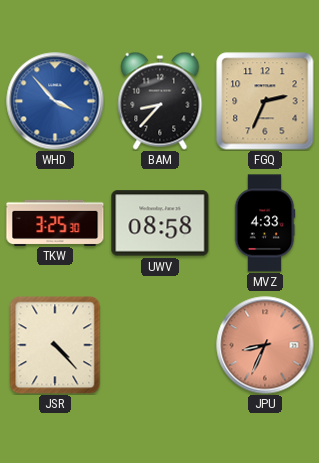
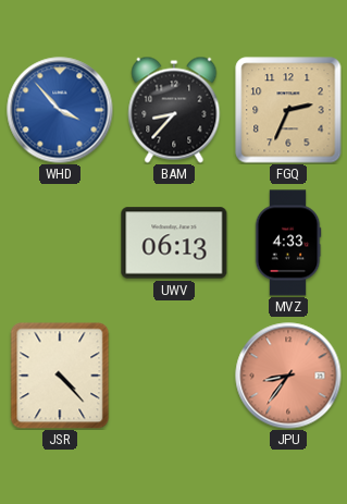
TKW: 3:25 -> none (55, 222)
UWV: 08:58 -> 06:13 (174, 243)
JPU: 8:34 -> 8:36 (288, 376)
